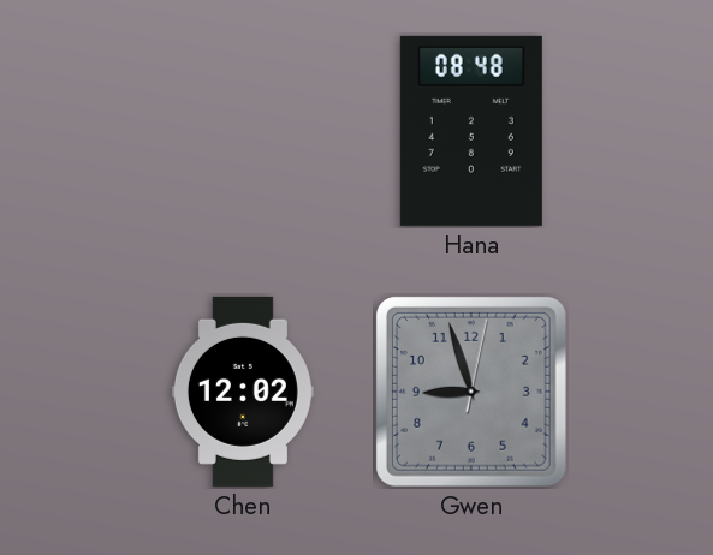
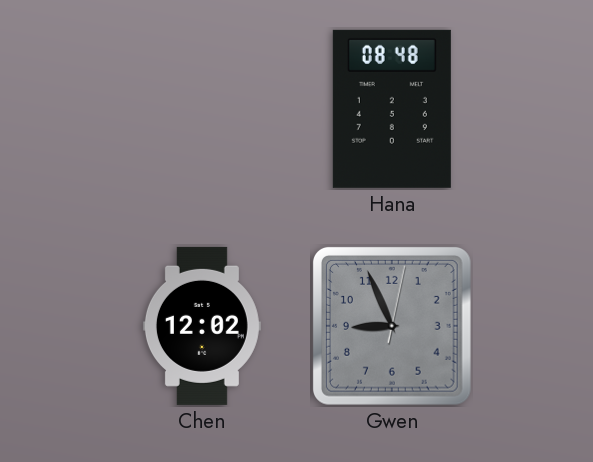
Gwen: 8:57 -> 8:56 (392, 326)
